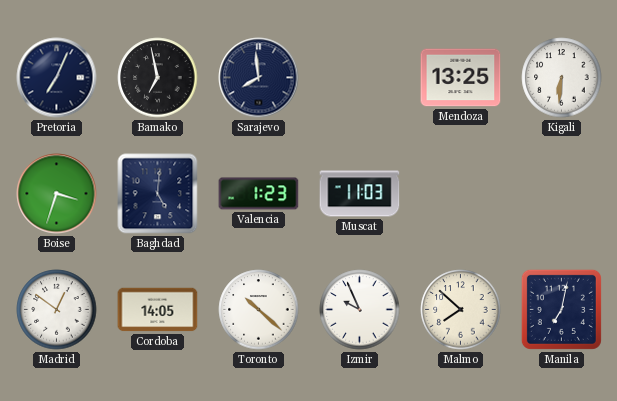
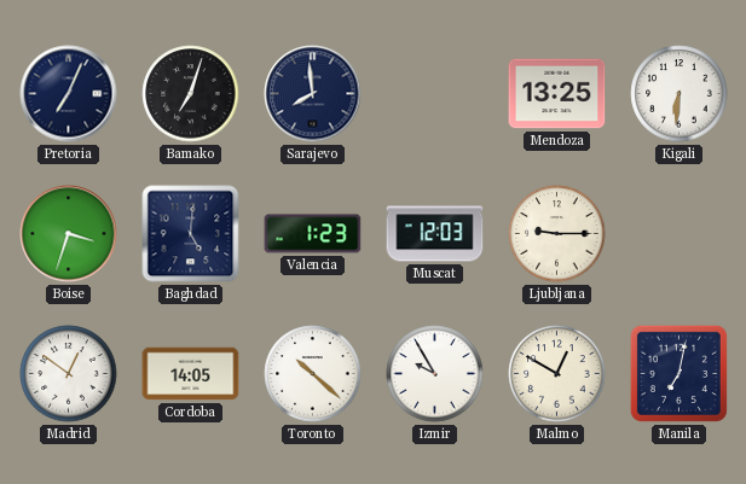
Bamako: 6:58 -> 7:03 (191, 94)
Muscat: 11:03 -> 12:03 (435, 234)
Ljubljana: none -> 9:15 (557, 234)
Izmir: 9:56 -> 9:55 (435, 374)
Malmo: 7:52 -> 12:50 (557, 374)
